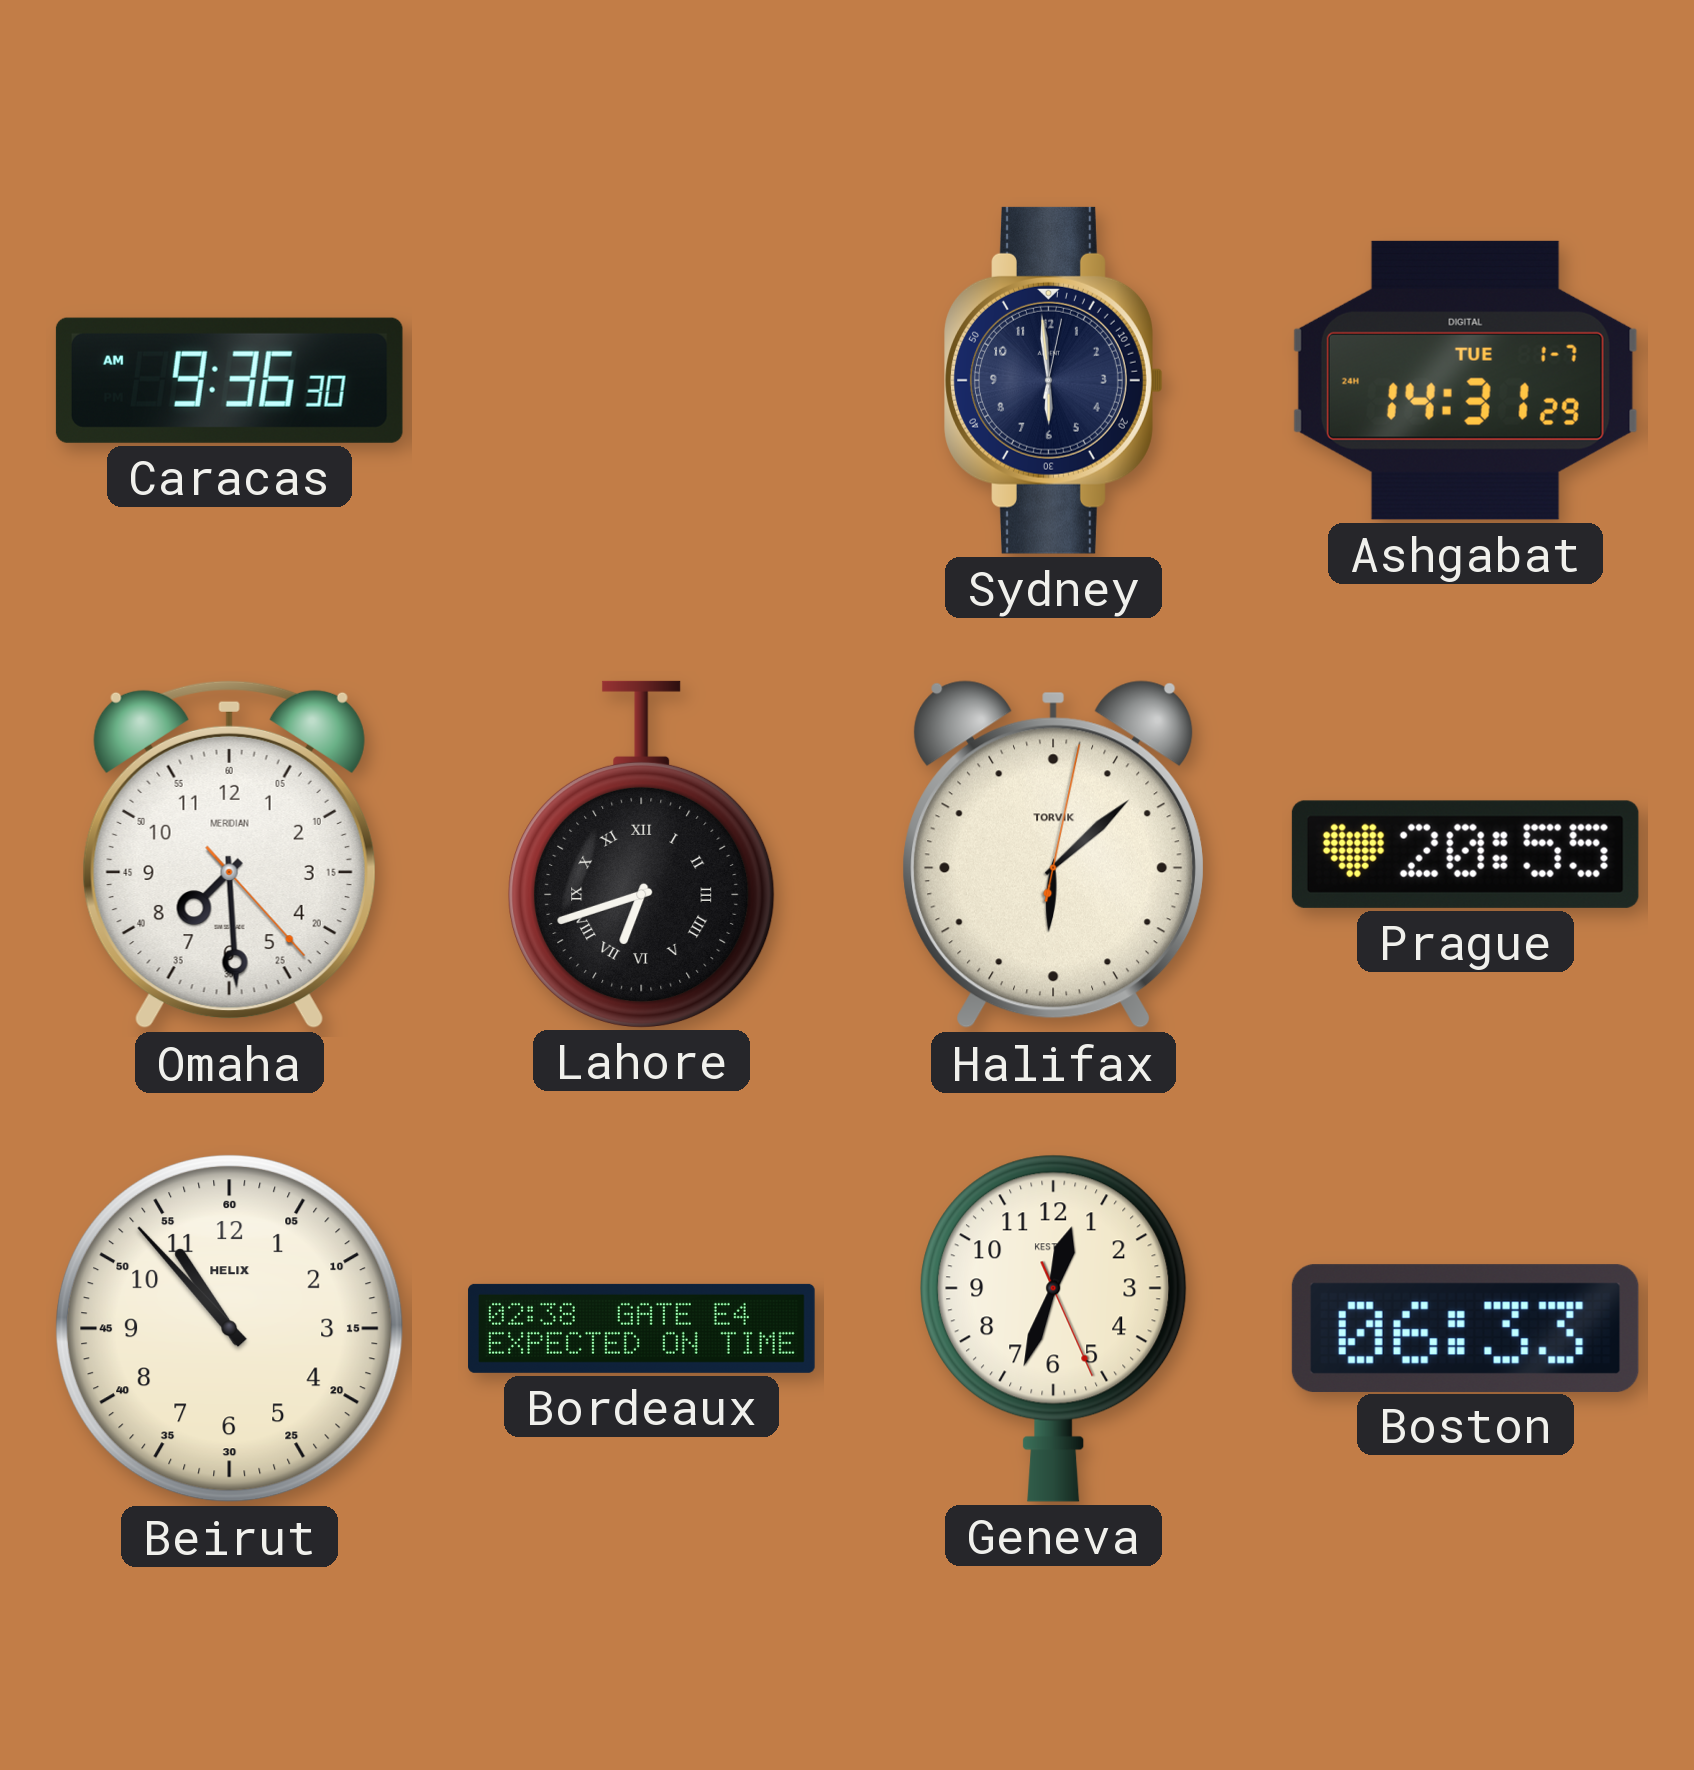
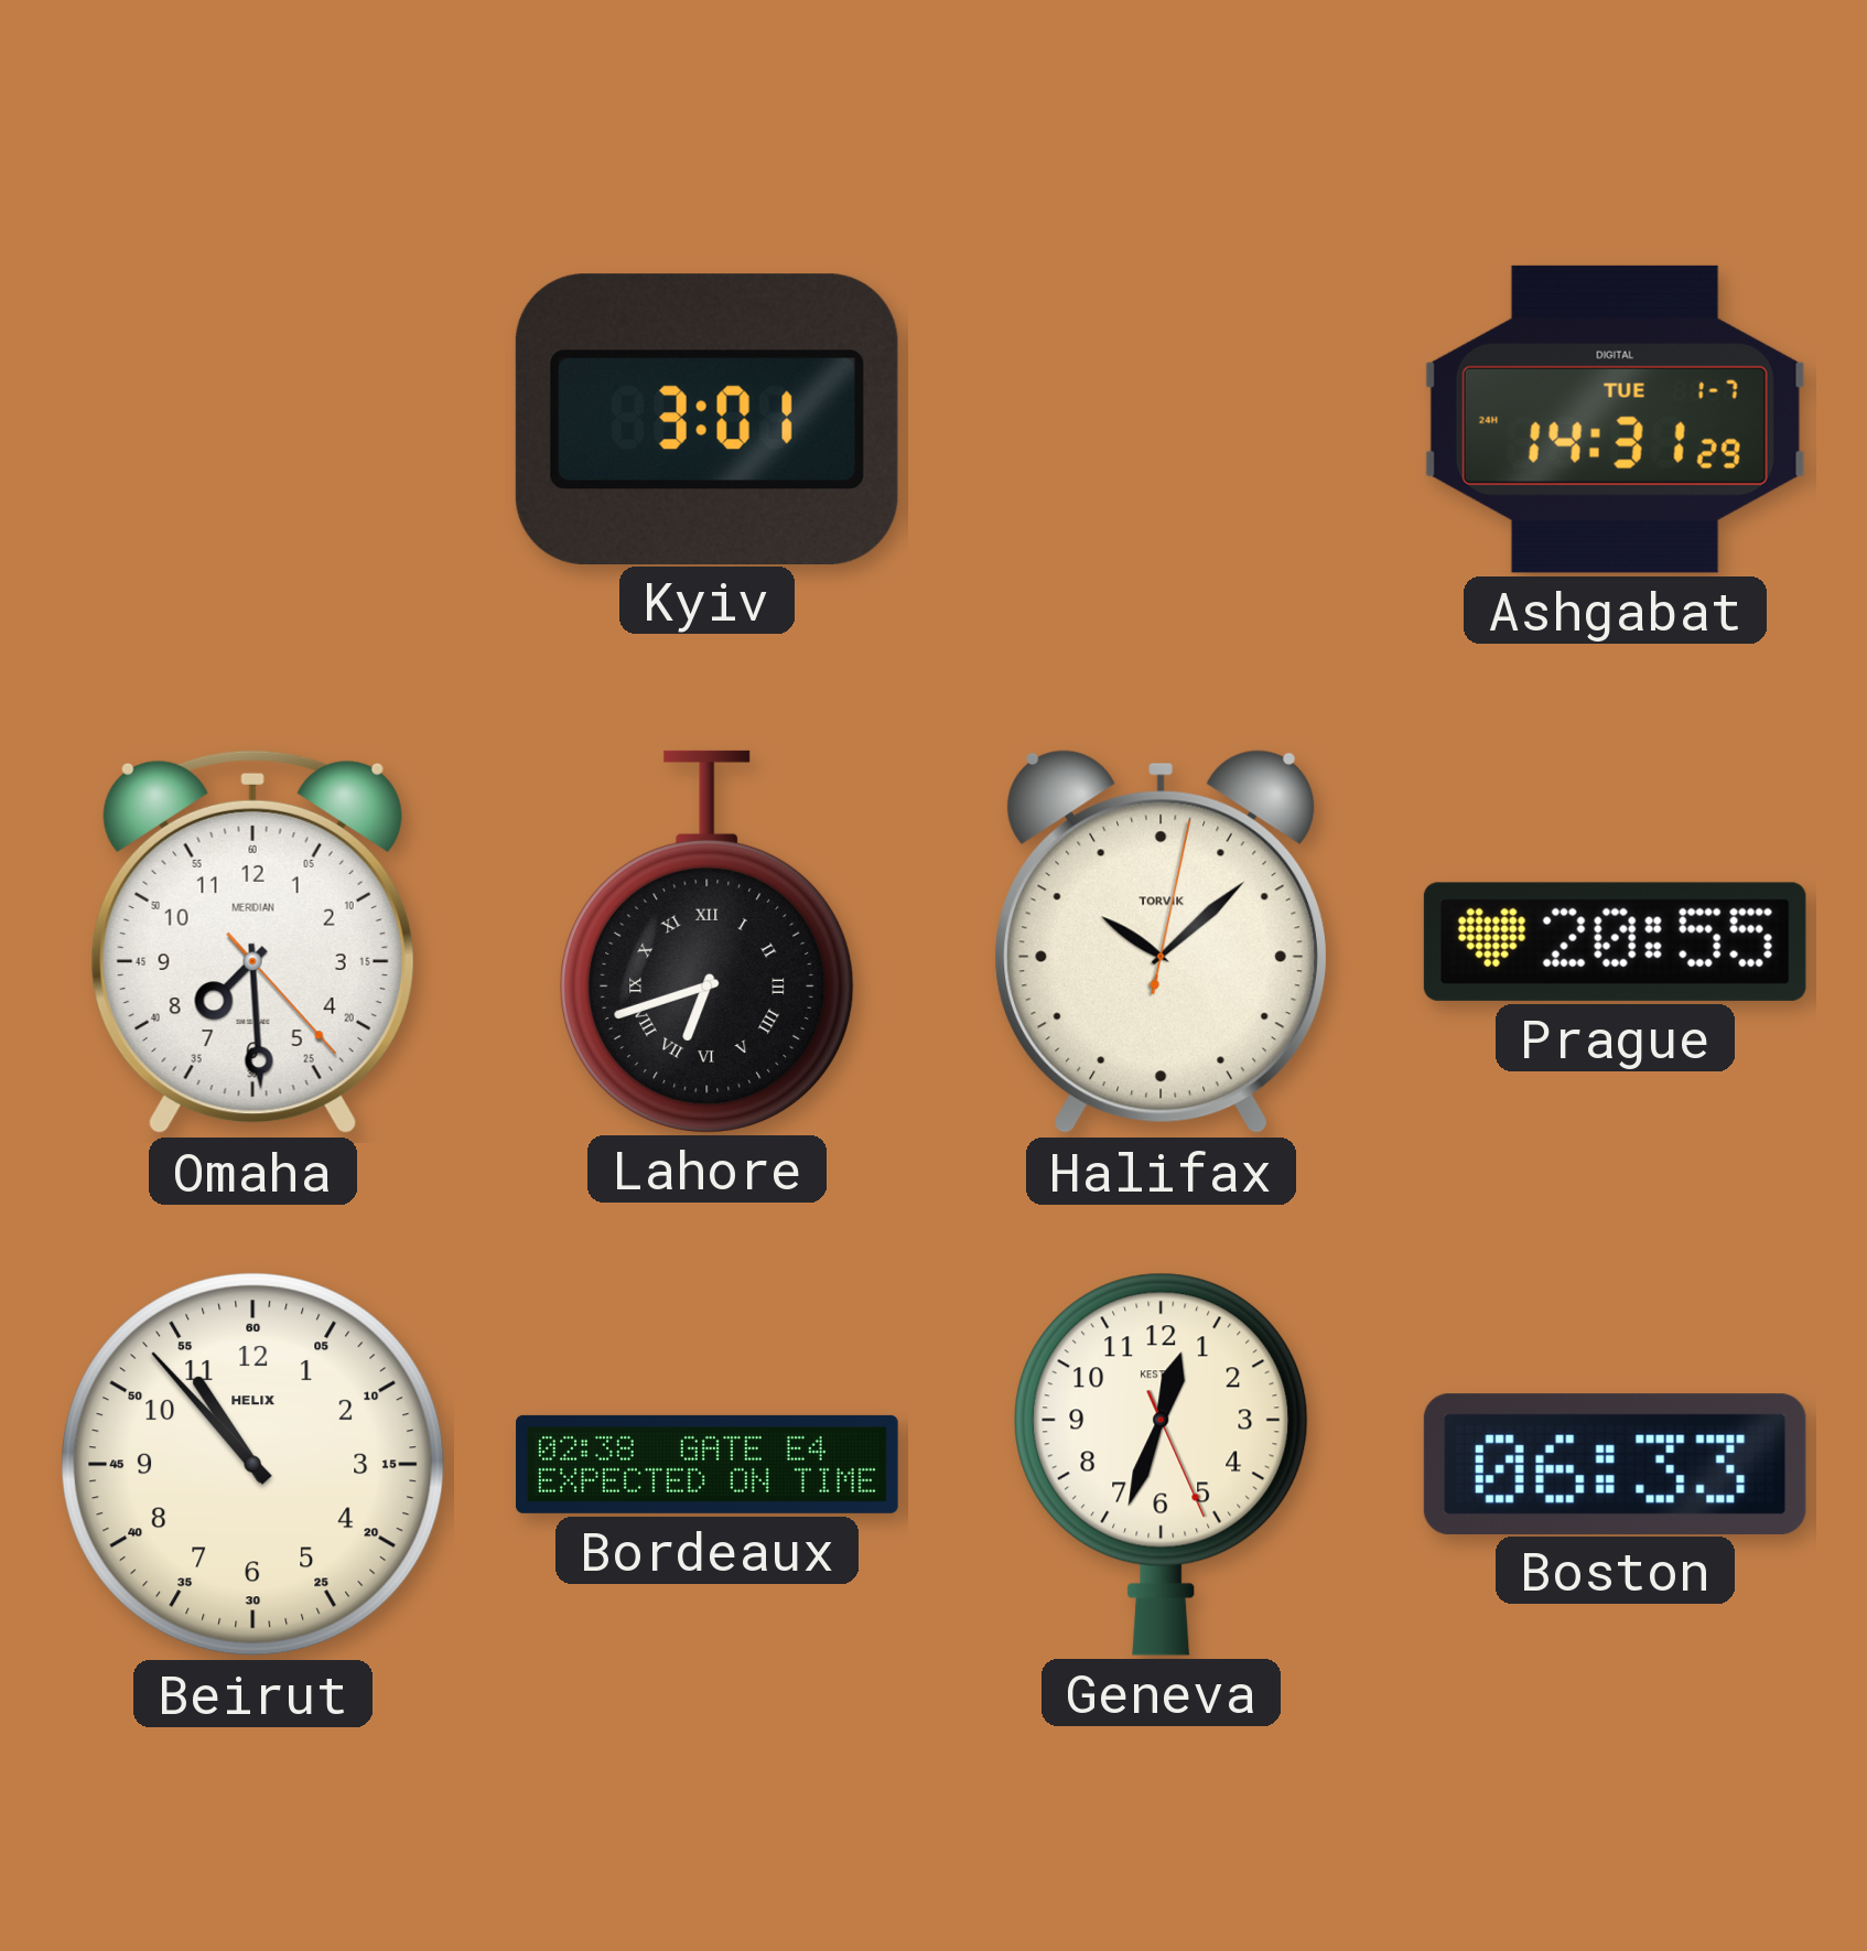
Caracas: 9:36 -> none (229, 380)
Kyiv: none -> 3:01 (706, 419)
Sydney: 5:59 -> none (1054, 380)
Halifax: 6:08 -> 10:08 (1161, 942)
